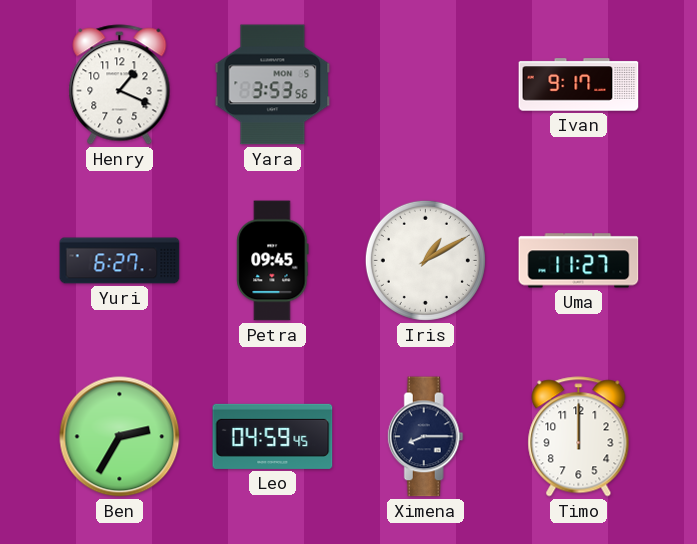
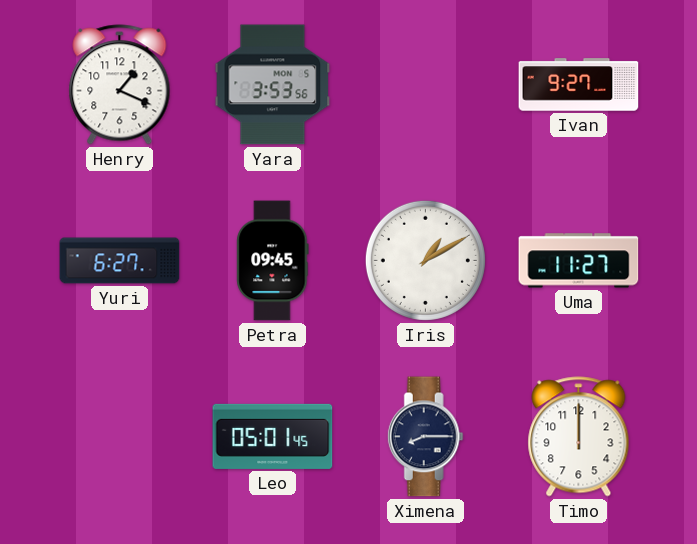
Ivan: 9:17 -> 9:27 (579, 85)
Ben: 2:35 -> none (120, 437)
Leo: 04:59 -> 05:01 (273, 436)
